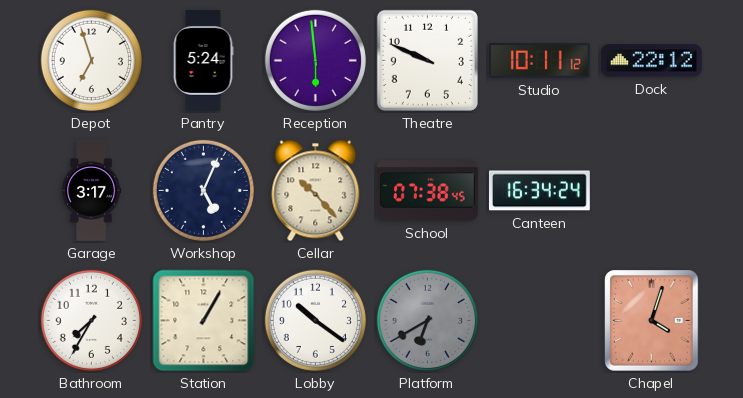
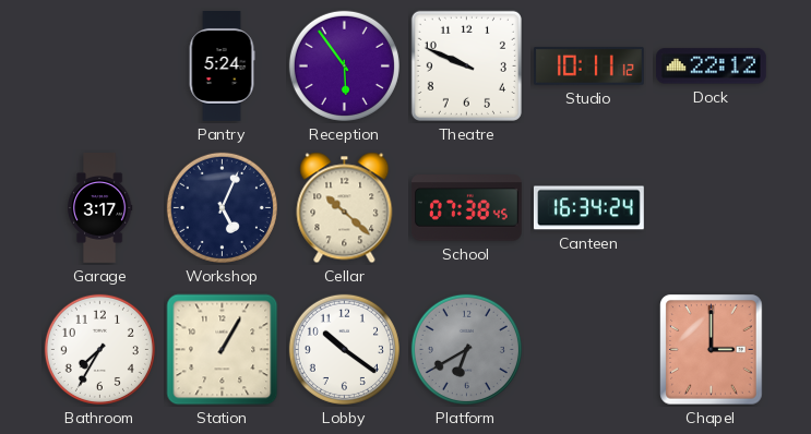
Depot: 6:57 -> none (91, 60)
Reception: 5:59 -> 5:54 (344, 65)
Cellar: 10:23 -> 10:22 (345, 208)
Chapel: 4:03 -> 3:00 (712, 350)
